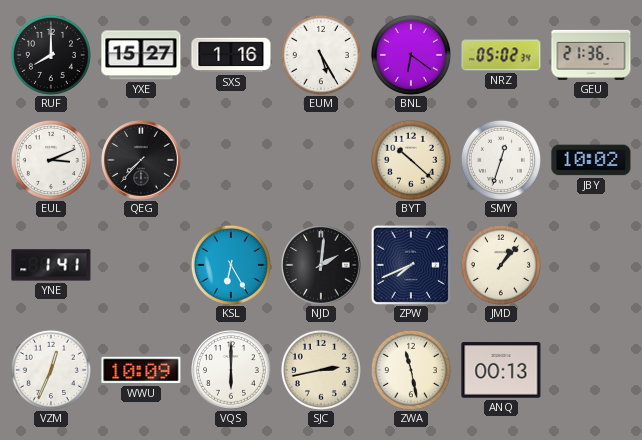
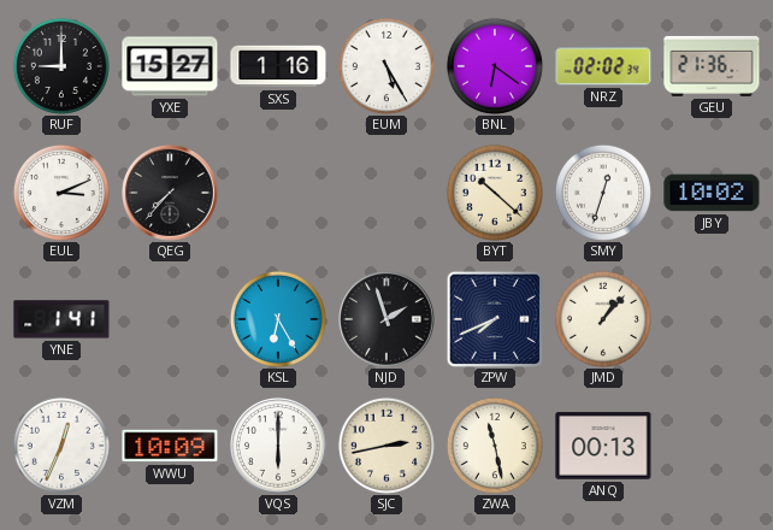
RUF: 8:00 -> 9:00 (61, 66)
NRZ: 05:02 -> 02:02 (603, 66)
NJD: 2:01 -> 1:57 (388, 320)
